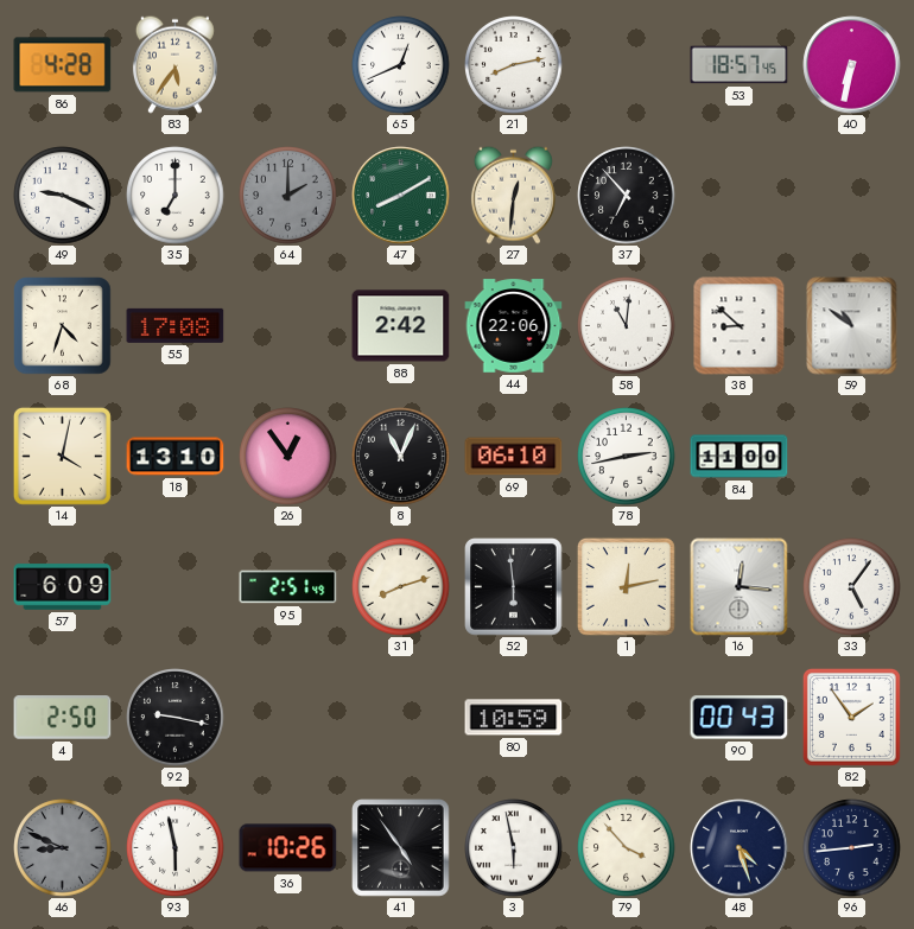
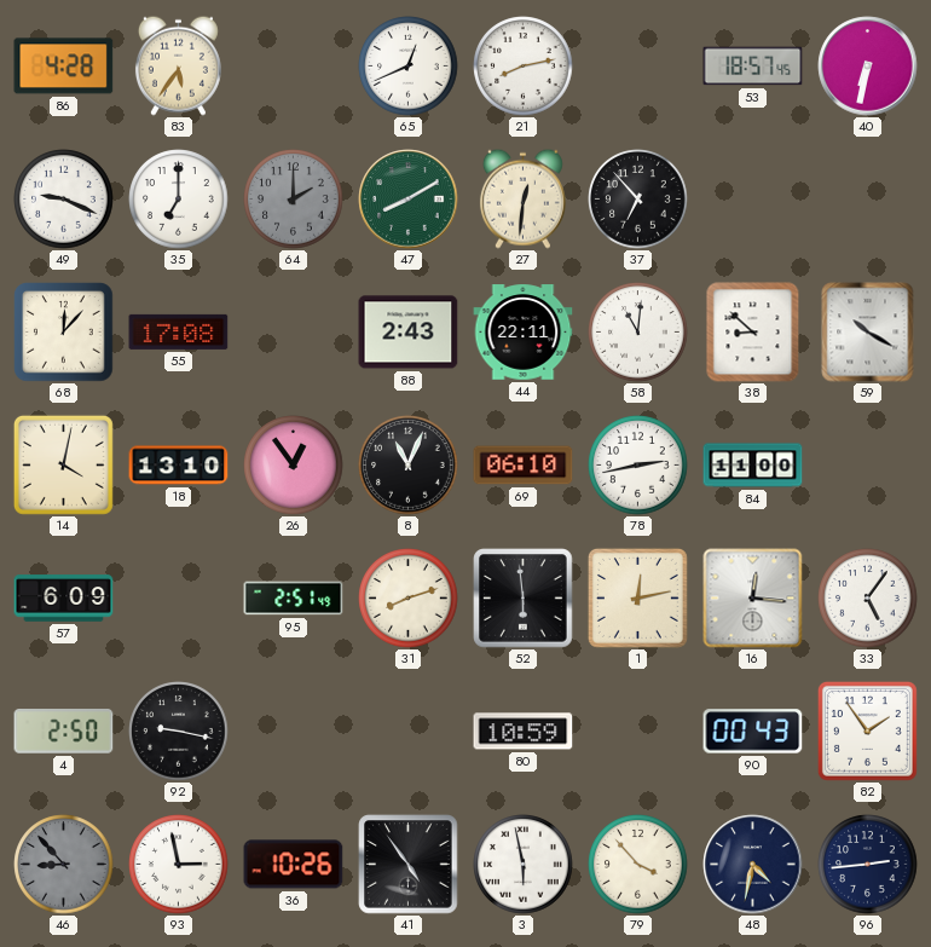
68: 4:33 -> 12:07 (64, 333)
88: 2:42 -> 2:43 (409, 333)
44: 22:06 -> 22:11 (524, 333)
59: 10:51 -> 10:20 (868, 333)
46: 8:49 -> 8:53 (64, 865)
93: 5:58 -> 2:58 (179, 865)
48: 4:27 -> 4:32 (753, 865)
